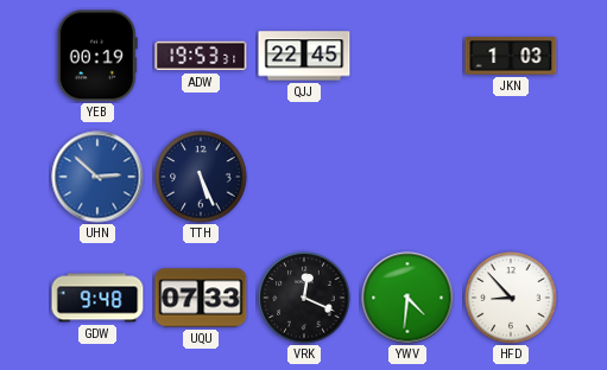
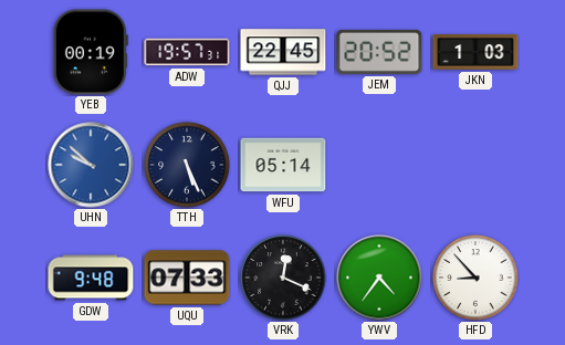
ADW: 19:53 -> 19:57 (187, 52)
JEM: none -> 20:52 (379, 52)
UHN: 2:52 -> 9:52 (91, 165)
WFU: none -> 05:14 (283, 165)
YWV: 4:31 -> 4:36 (379, 278)
